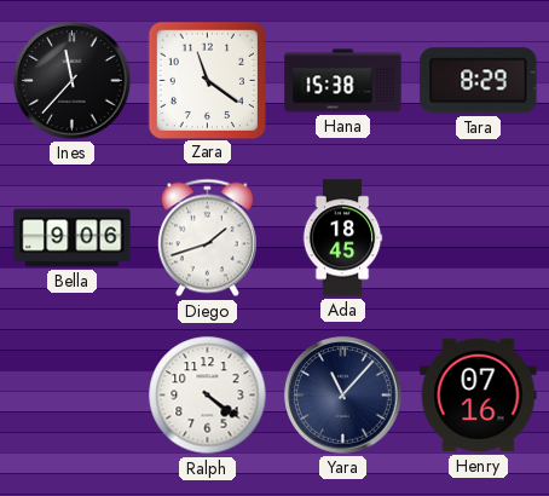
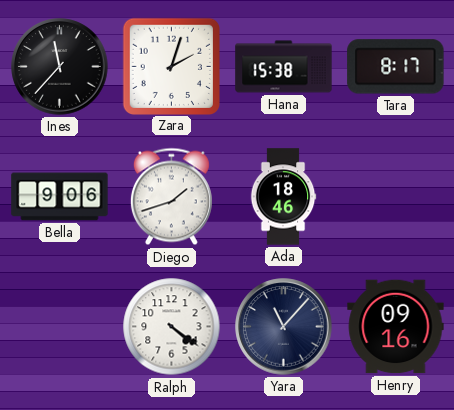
Zara: 11:21 -> 2:03 (171, 66)
Tara: 8:29 -> 8:17 (396, 67)
Ada: 18:45 -> 18:46 (283, 197)
Henry: 07:16 -> 09:16 (396, 327)
